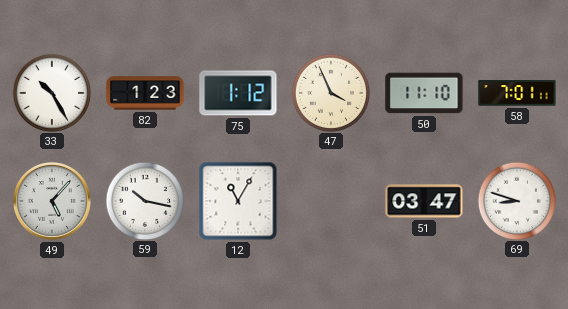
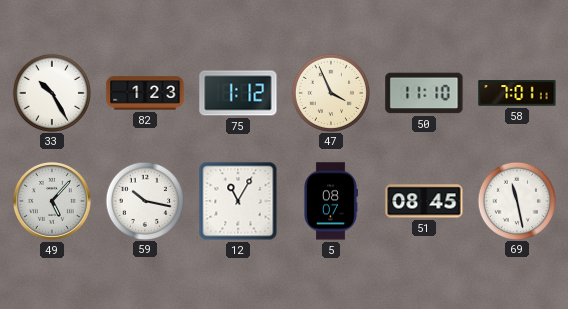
5: none -> 08:07 (330, 201)
51: 03:47 -> 08:45 (424, 201)
69: 8:48 -> 11:28 (516, 200)
